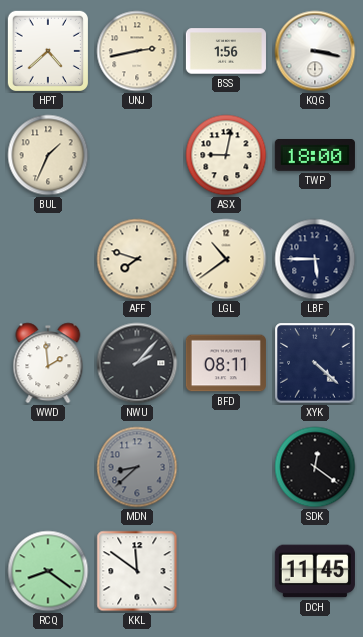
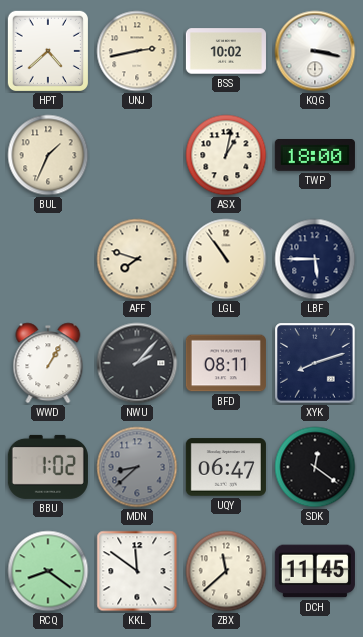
BSS: 1:56 -> 10:02 (226, 51)
ASX: 9:02 -> 1:02 (226, 155)
LGL: 10:39 -> 10:54 (226, 259)
WWD: 1:59 -> 1:05 (48, 363)
XYK: 4:22 -> 8:12 (315, 363)
BBU: none -> 1:02 (48, 467)
UQY: none -> 06:47 (226, 467)
ZBX: none -> 11:38 (226, 571)
